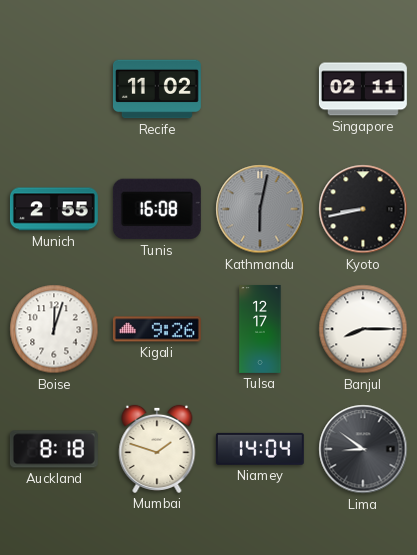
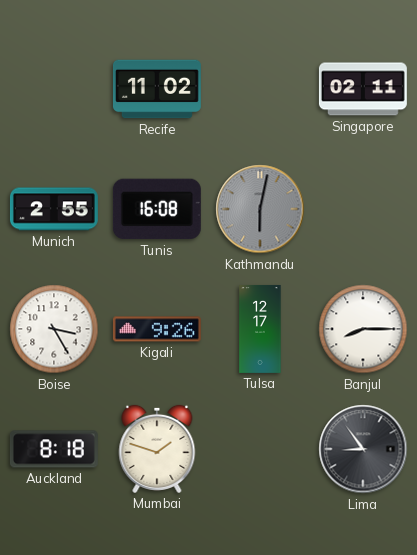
Kyoto: 8:43 -> none (363, 209)
Boise: 12:03 -> 3:25 (54, 329)
Niamey: 14:04 -> none (260, 449)
Lima: 8:51 -> 8:54 (363, 449)
